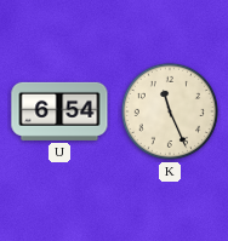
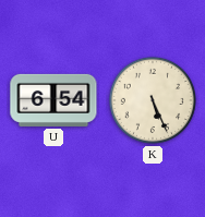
K: 11:26 -> 5:26 (153, 100)
